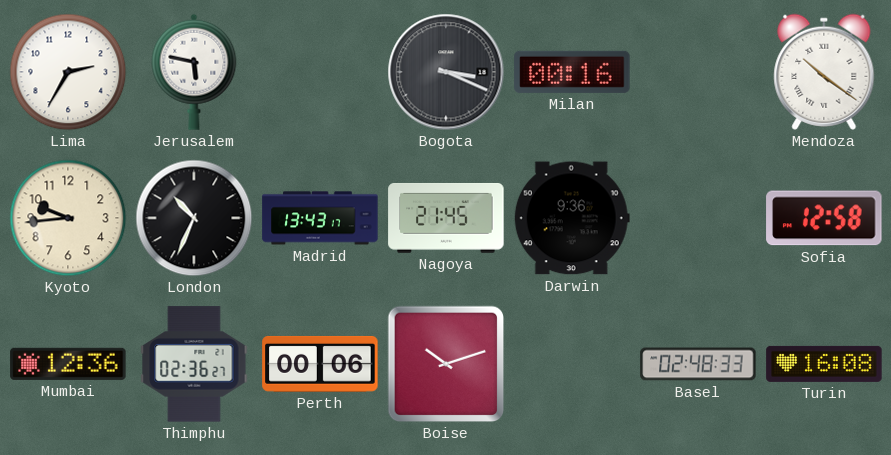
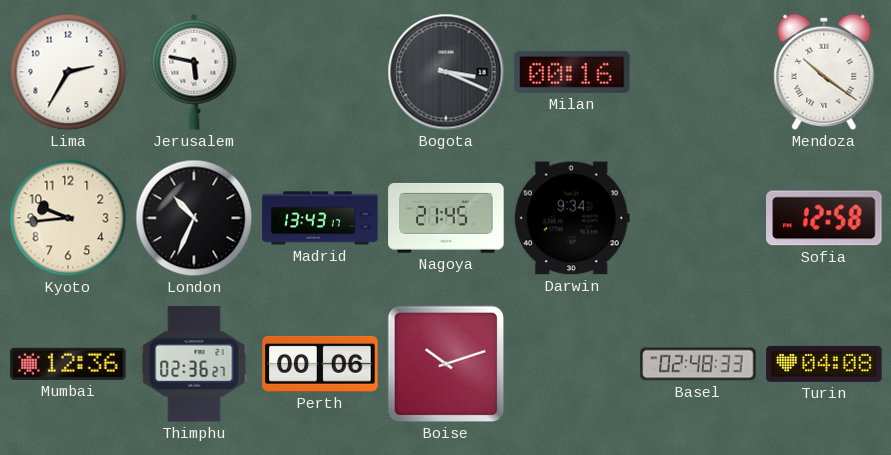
Darwin: 9:36 -> 9:34 (572, 218)
Turin: 16:08 -> 04:08 (824, 364)
